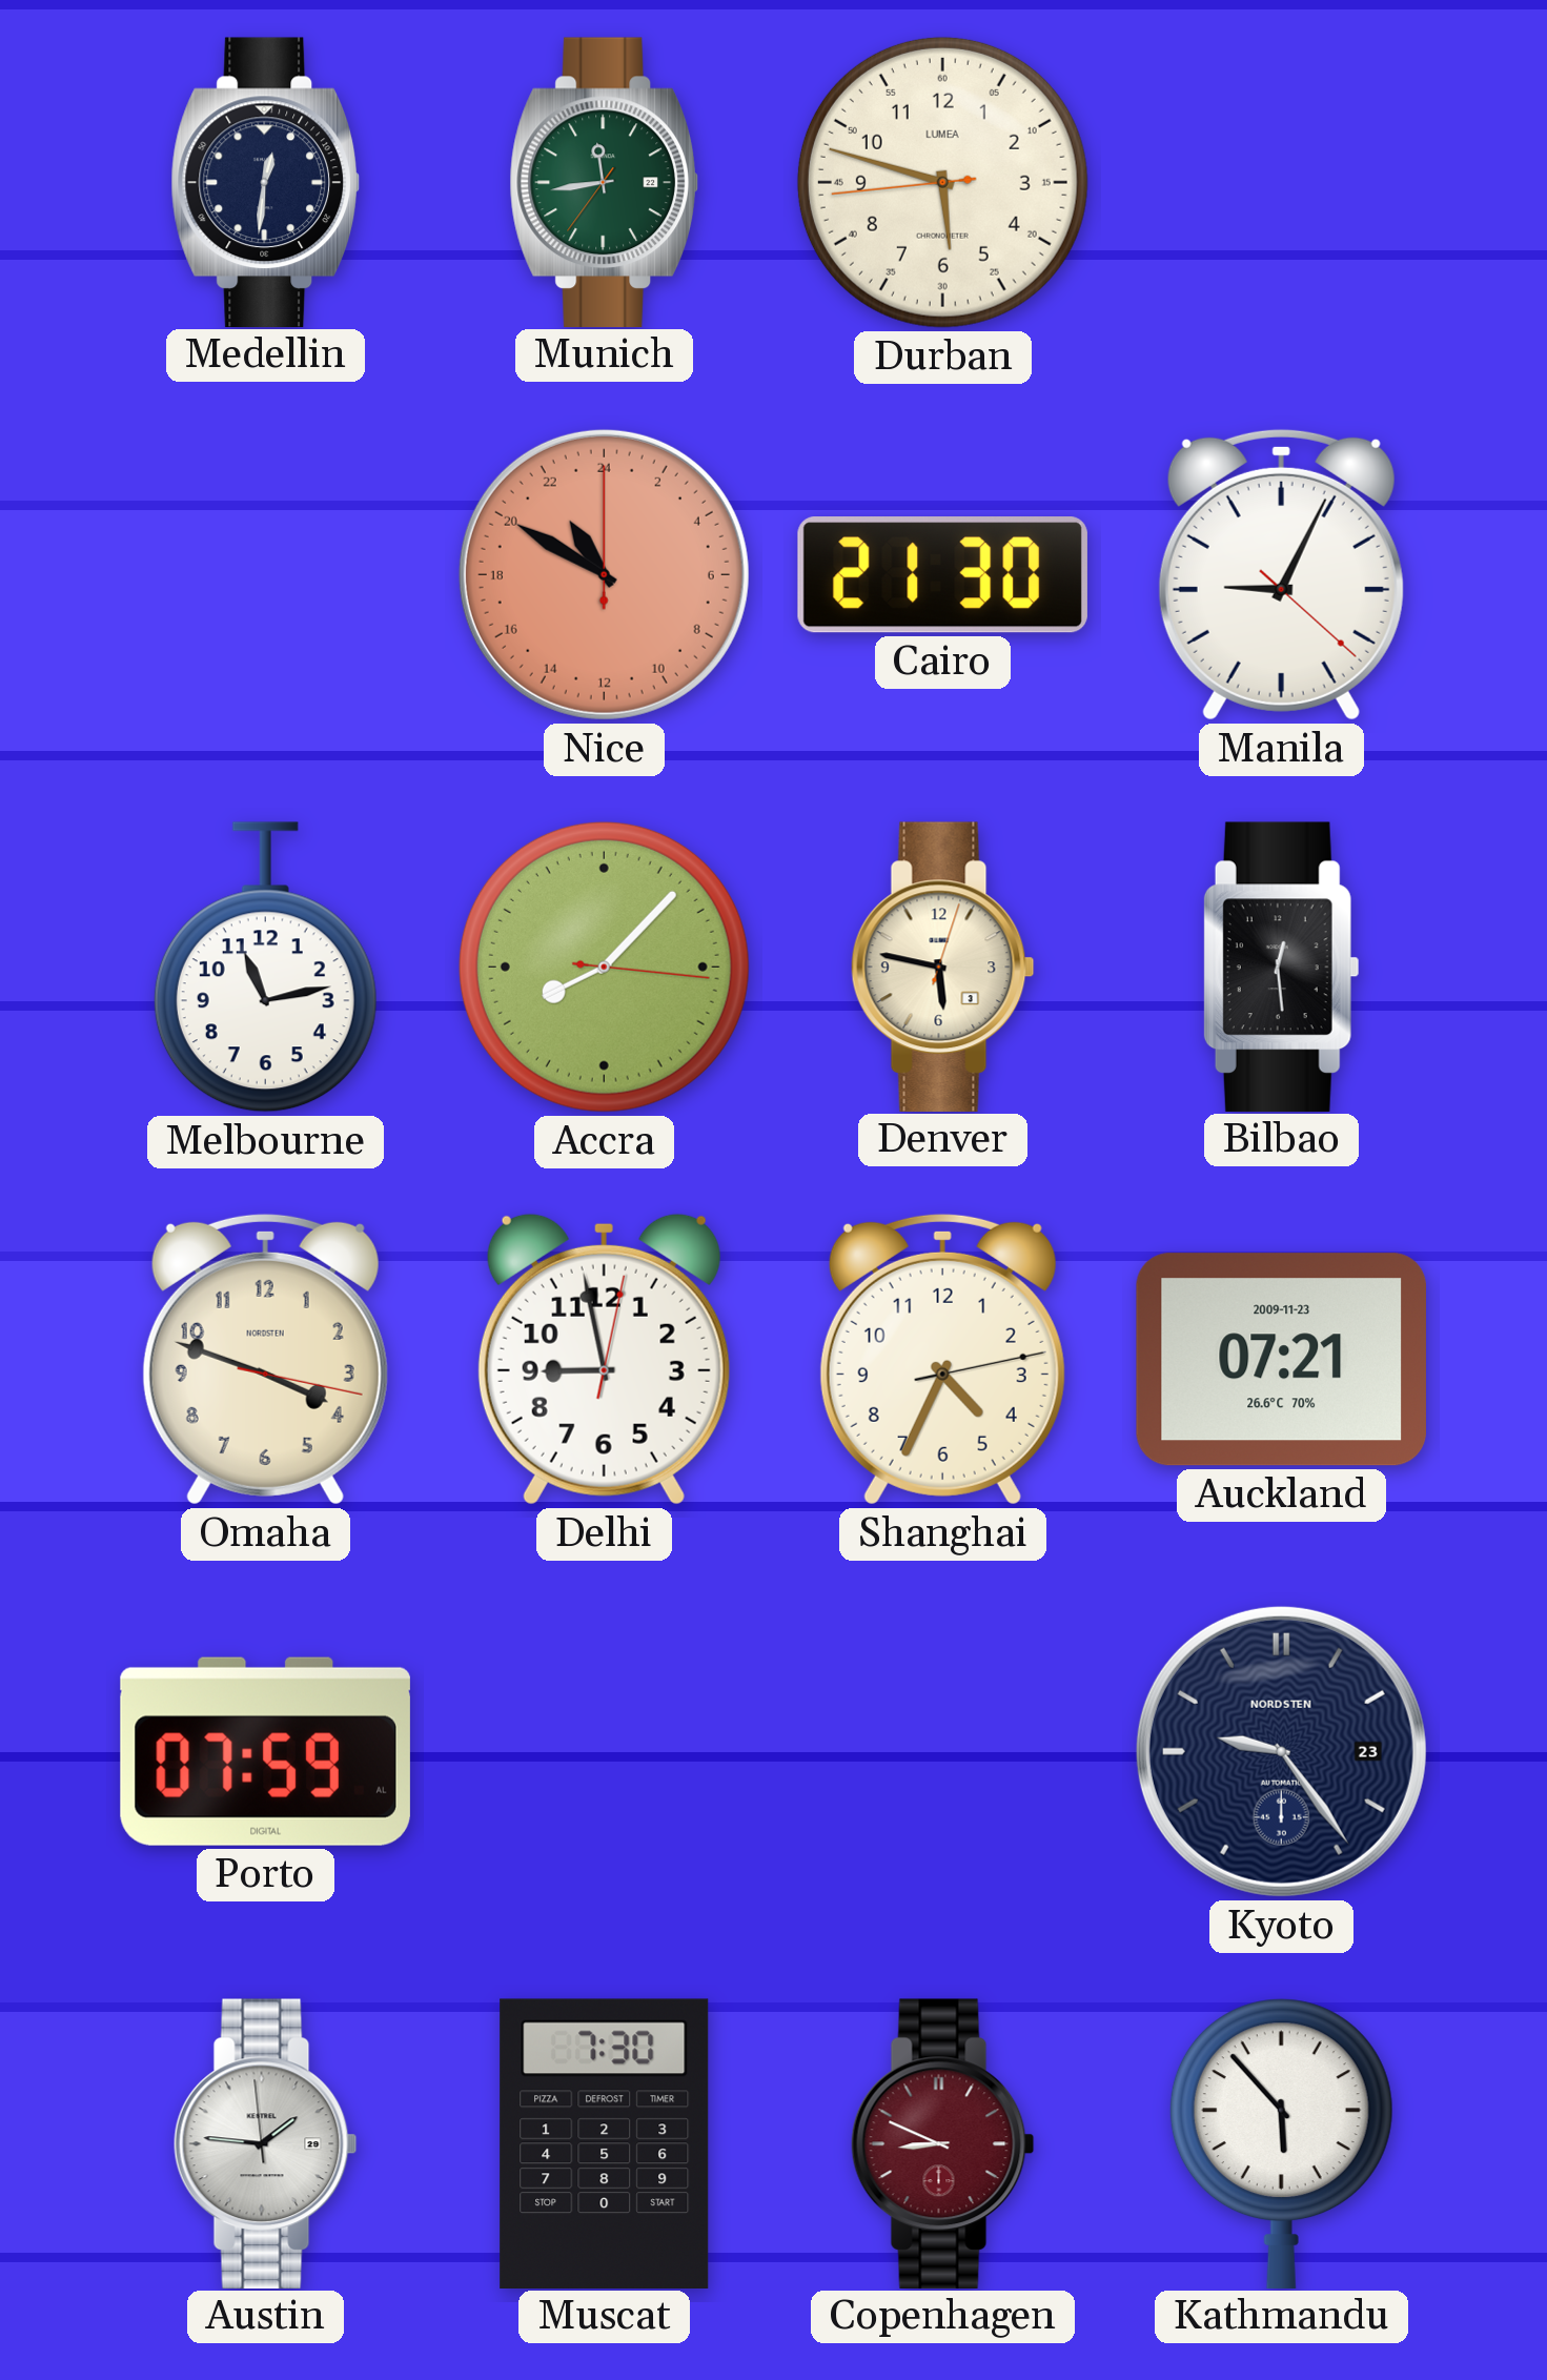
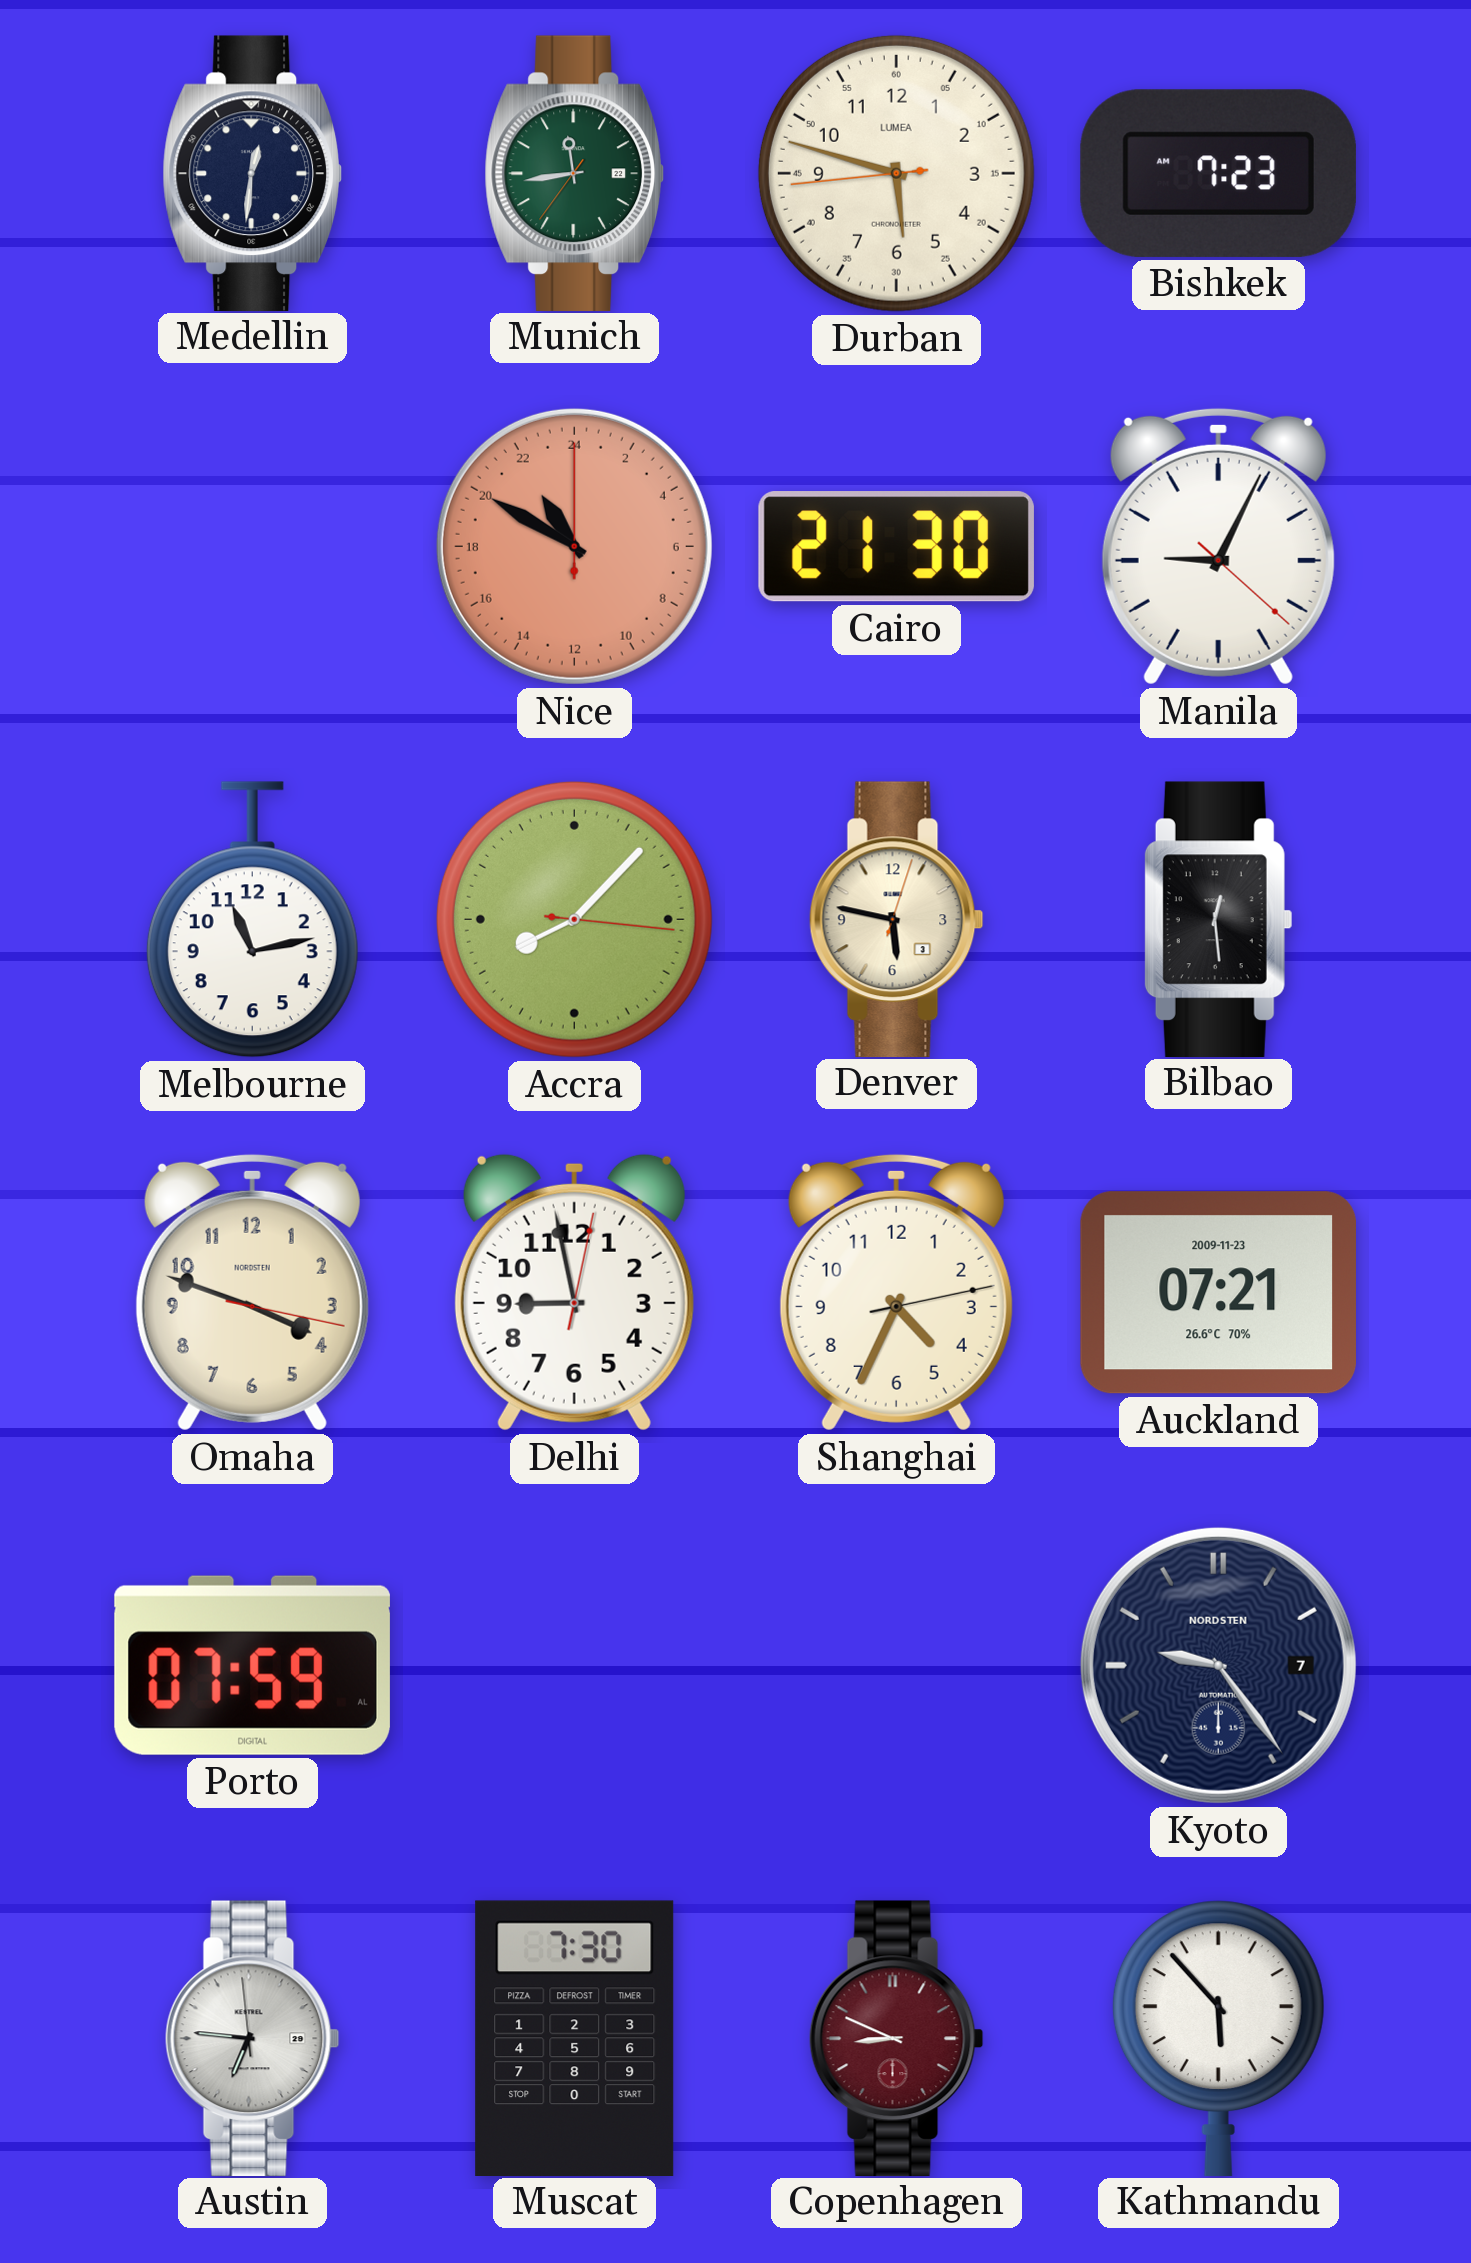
Bishkek: none -> 7:23 (1218, 173)
Kyoto date: 23 -> 7 (1218, 1665)
Austin: 1:45 -> 6:45 (252, 2038)
